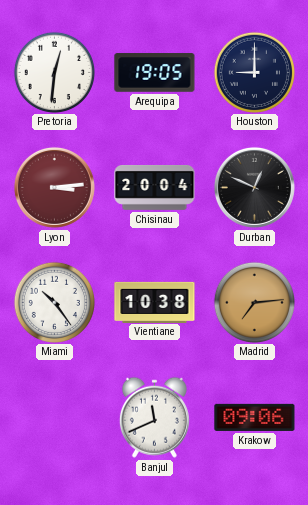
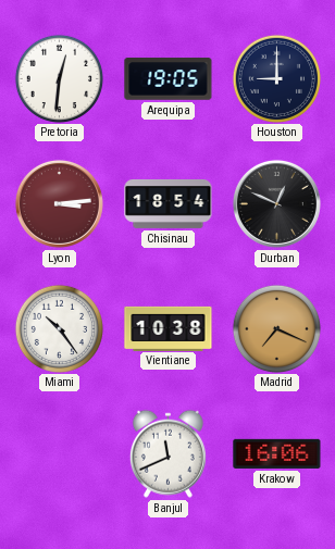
Chisinau: 20:04 -> 18:54 (169, 203)
Madrid: 7:14 -> 7:19 (276, 328)
Krakow: 09:06 -> 16:06 (277, 453)
